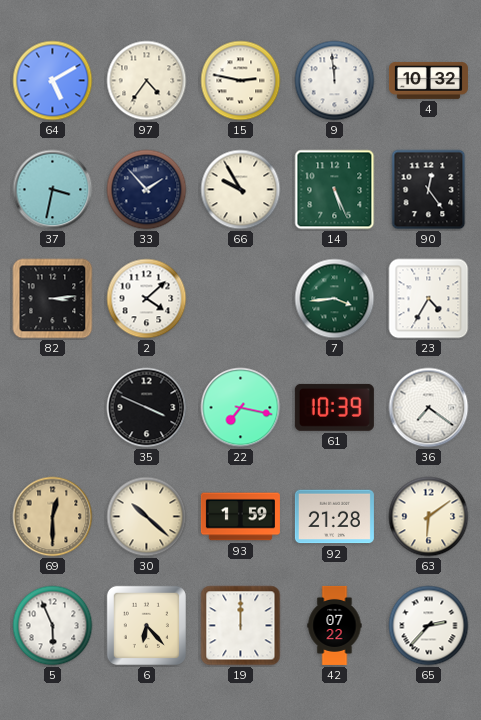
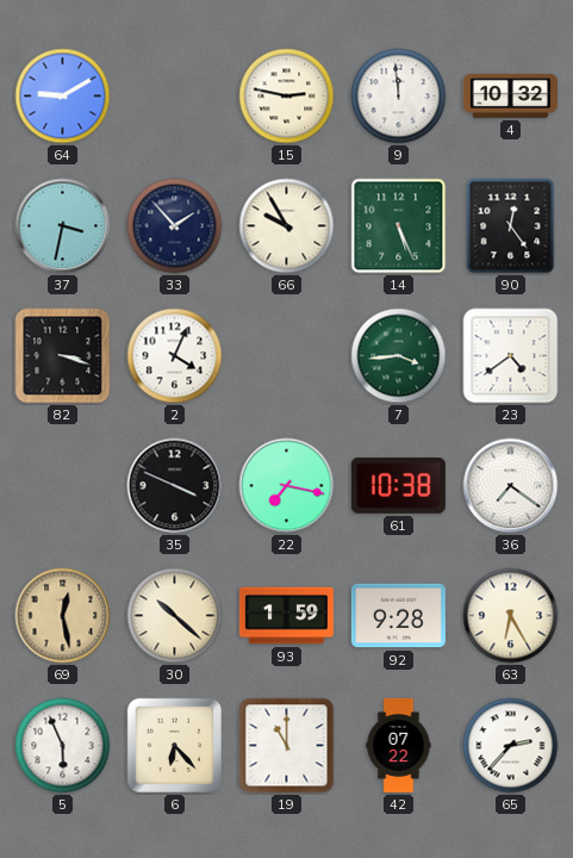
64: 5:10 -> 9:10 (63, 97)
97: 4:36 -> none (147, 81)
82: 3:14 -> 3:18 (63, 356)
2: 4:08 -> 4:04 (175, 356)
23: 4:35 -> 4:39 (511, 356)
61: 10:39 -> 10:38 (398, 485)
69: 12:30 -> 12:28 (63, 616)
92: 21:28 -> 9:28 (398, 616)
63: 6:09 -> 6:25 (511, 616)
19: 12:00 -> 11:00 (287, 746)
